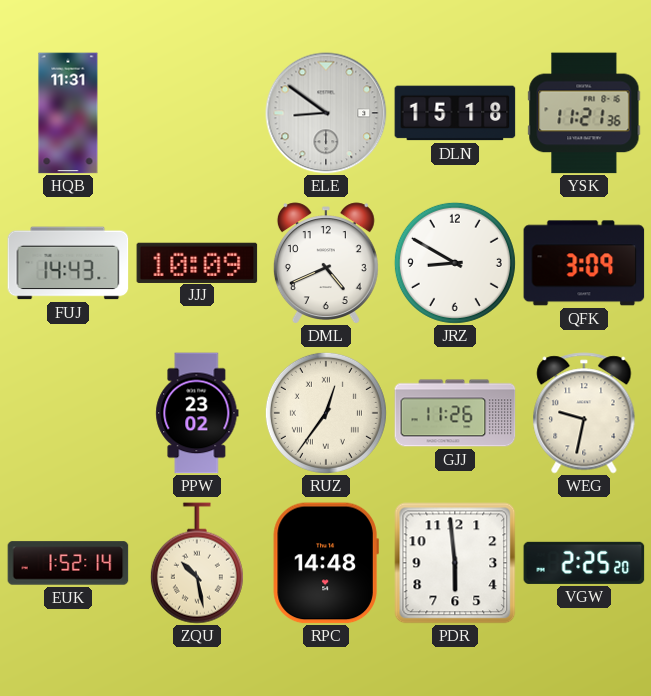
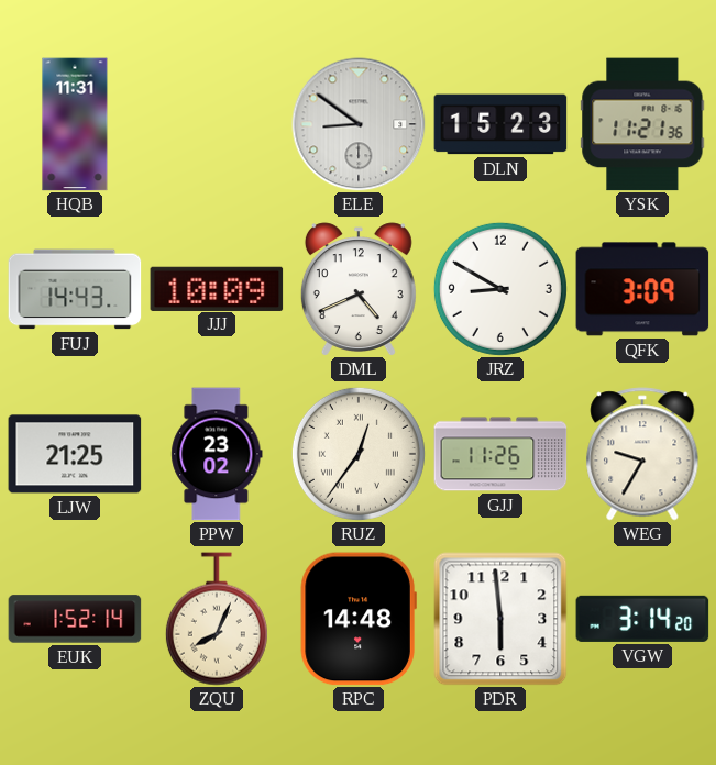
DLN: 15:18 -> 15:23 (500, 124)
LJW: none -> 21:25 (75, 454)
WEG: 9:32 -> 9:35 (642, 454)
ZQU: 10:28 -> 8:04 (217, 619)
VGW: 2:25 -> 3:14 (642, 619)
